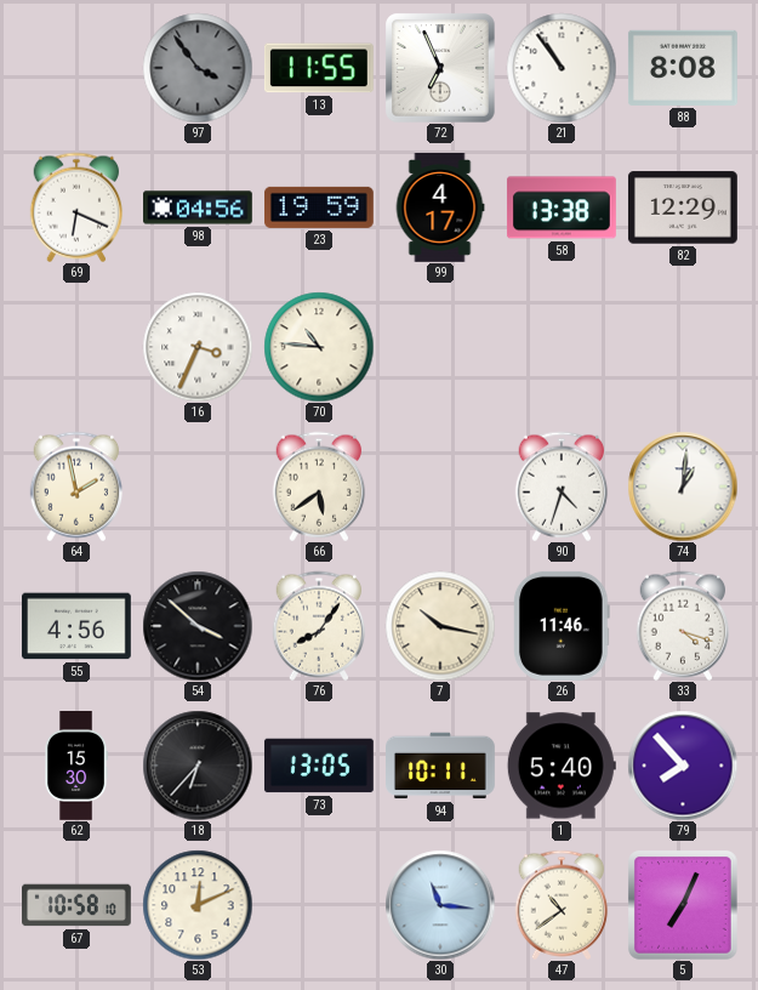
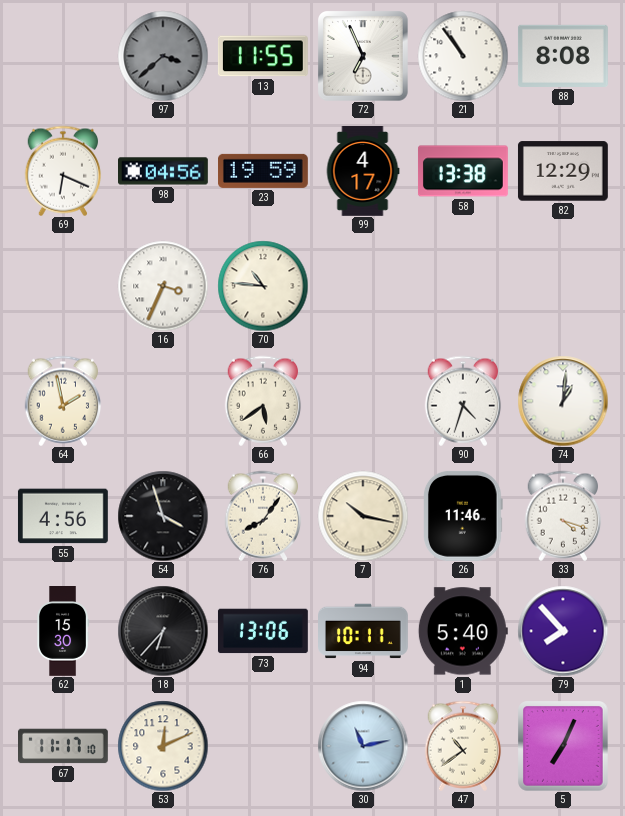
97: 3:54 -> 3:38 (163, 56)
54: 3:52 -> 3:57 (163, 516)
73: 13:05 -> 13:06 (263, 631)
67: 10:58 -> 11:17 (64, 746)
30: 11:16 -> 11:13 (363, 746)
